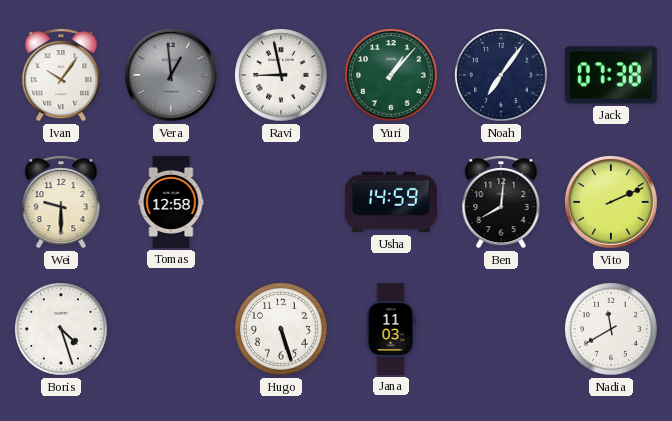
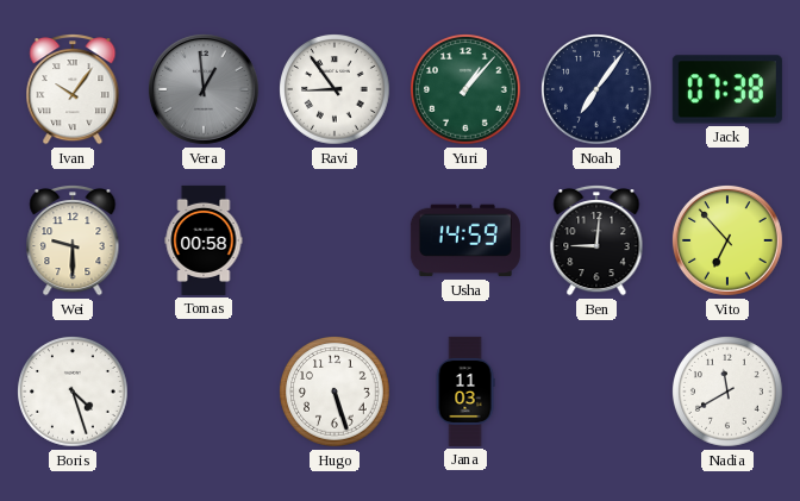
Ravi: 8:58 -> 8:54 (335, 89)
Tomas: 12:58 -> 00:58 (204, 240)
Ben: 8:01 -> 9:01 (596, 242)
Vito: 2:11 -> 6:53 (727, 240)
